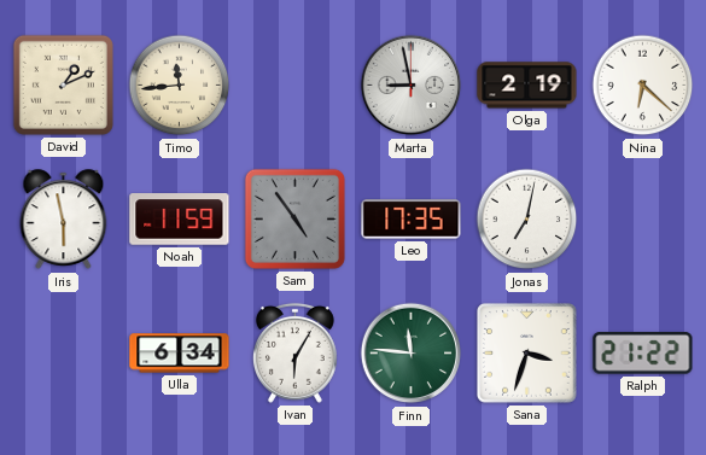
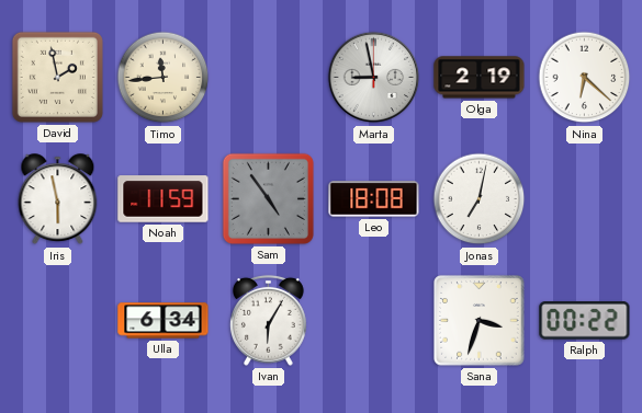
David: 1:11 -> 1:58 (57, 77)
Leo: 17:35 -> 18:08 (374, 199)
Finn: 11:46 -> none (412, 354)
Ralph: 21:22 -> 00:22 (585, 321)
